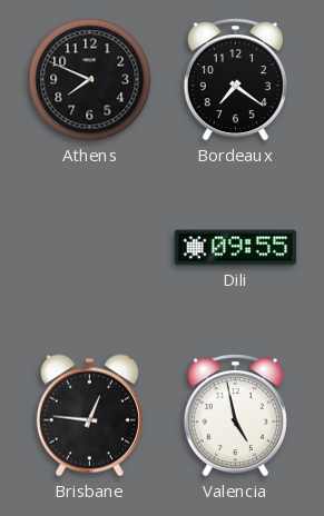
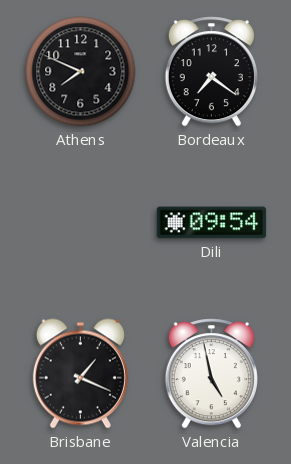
Dili: 09:55 -> 09:54 (212, 223)
Brisbane: 12:46 -> 1:19 (80, 374)
